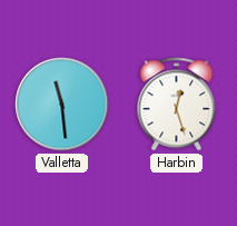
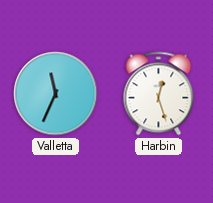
Valletta: 11:29 -> 11:34 (56, 94)
